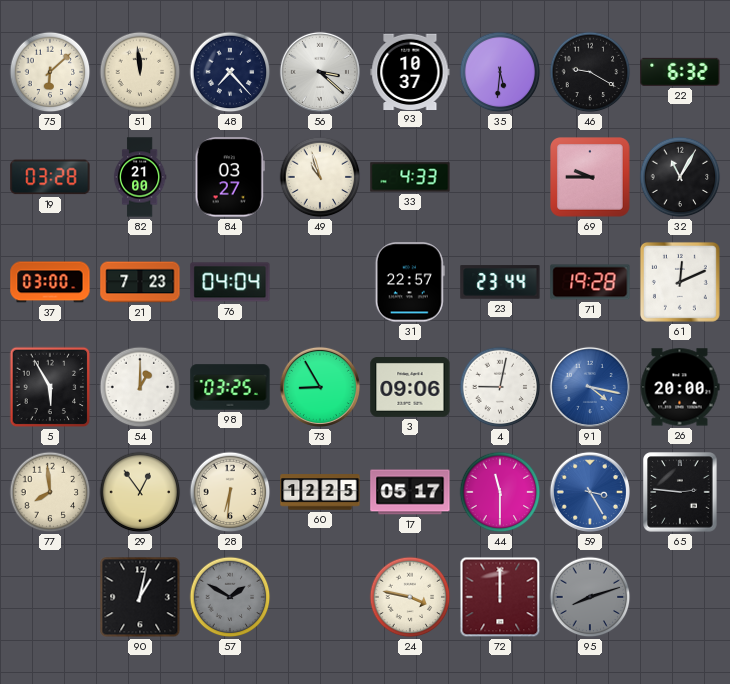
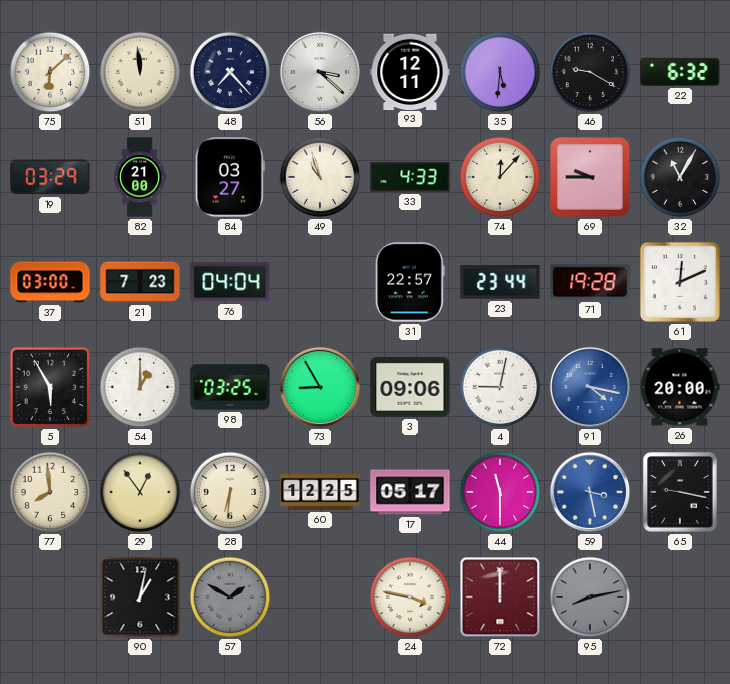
93: 10:37 -> 12:11 (410, 71)
19: 03:28 -> 03:29 (50, 177)
74: none -> 12:07 (500, 177)
59: 3:25 -> 3:28 (590, 492)
65: 2:46 -> 9:17 (680, 492)
95: 8:12 -> 8:13 (590, 597)
